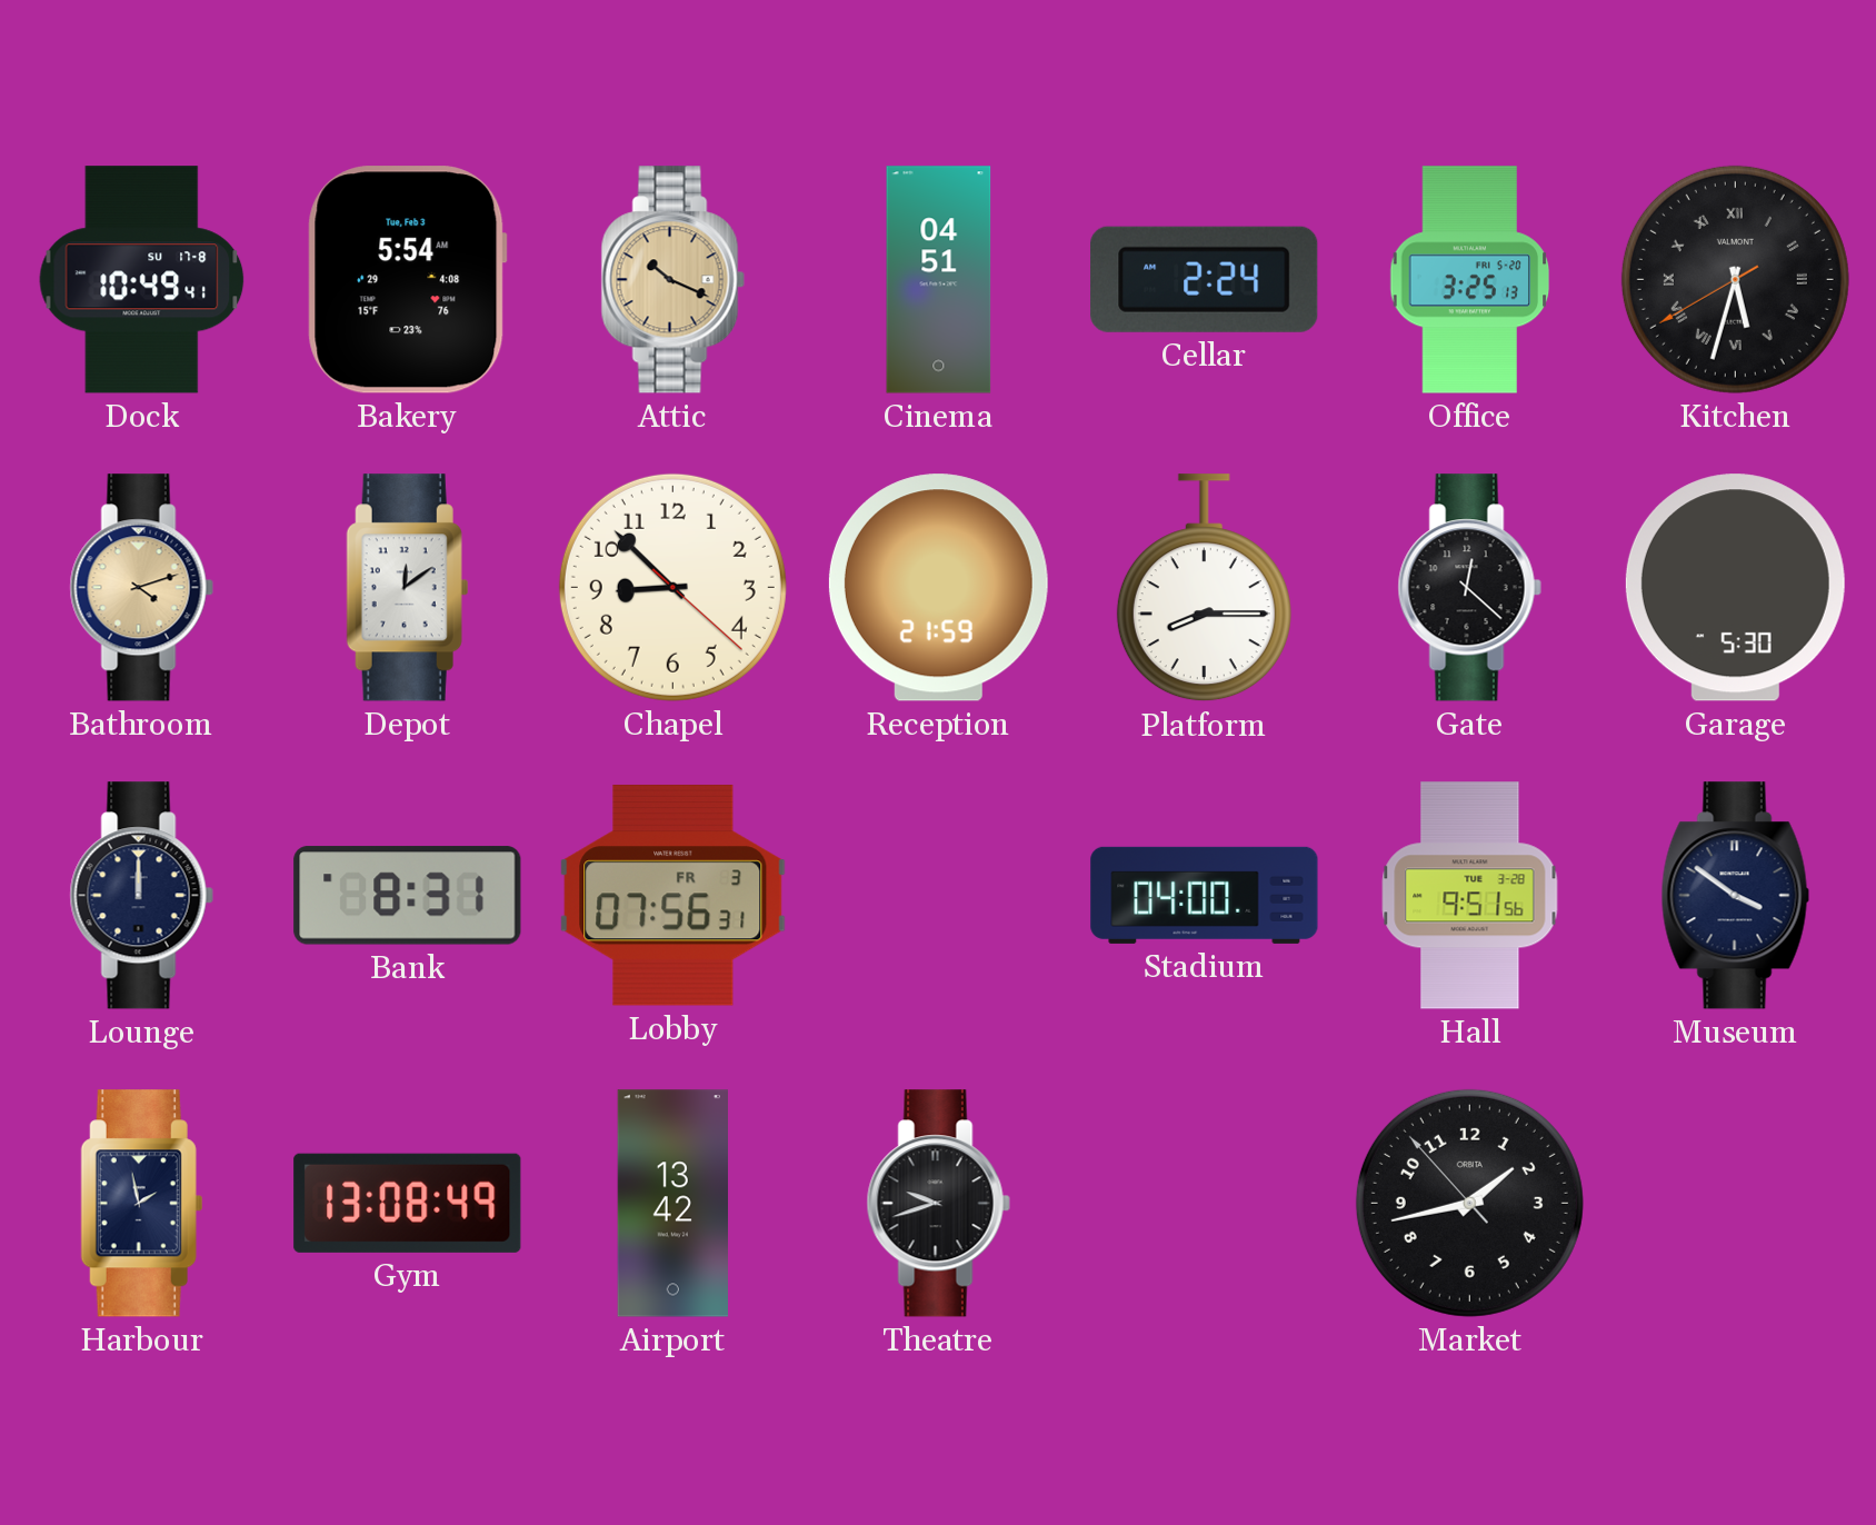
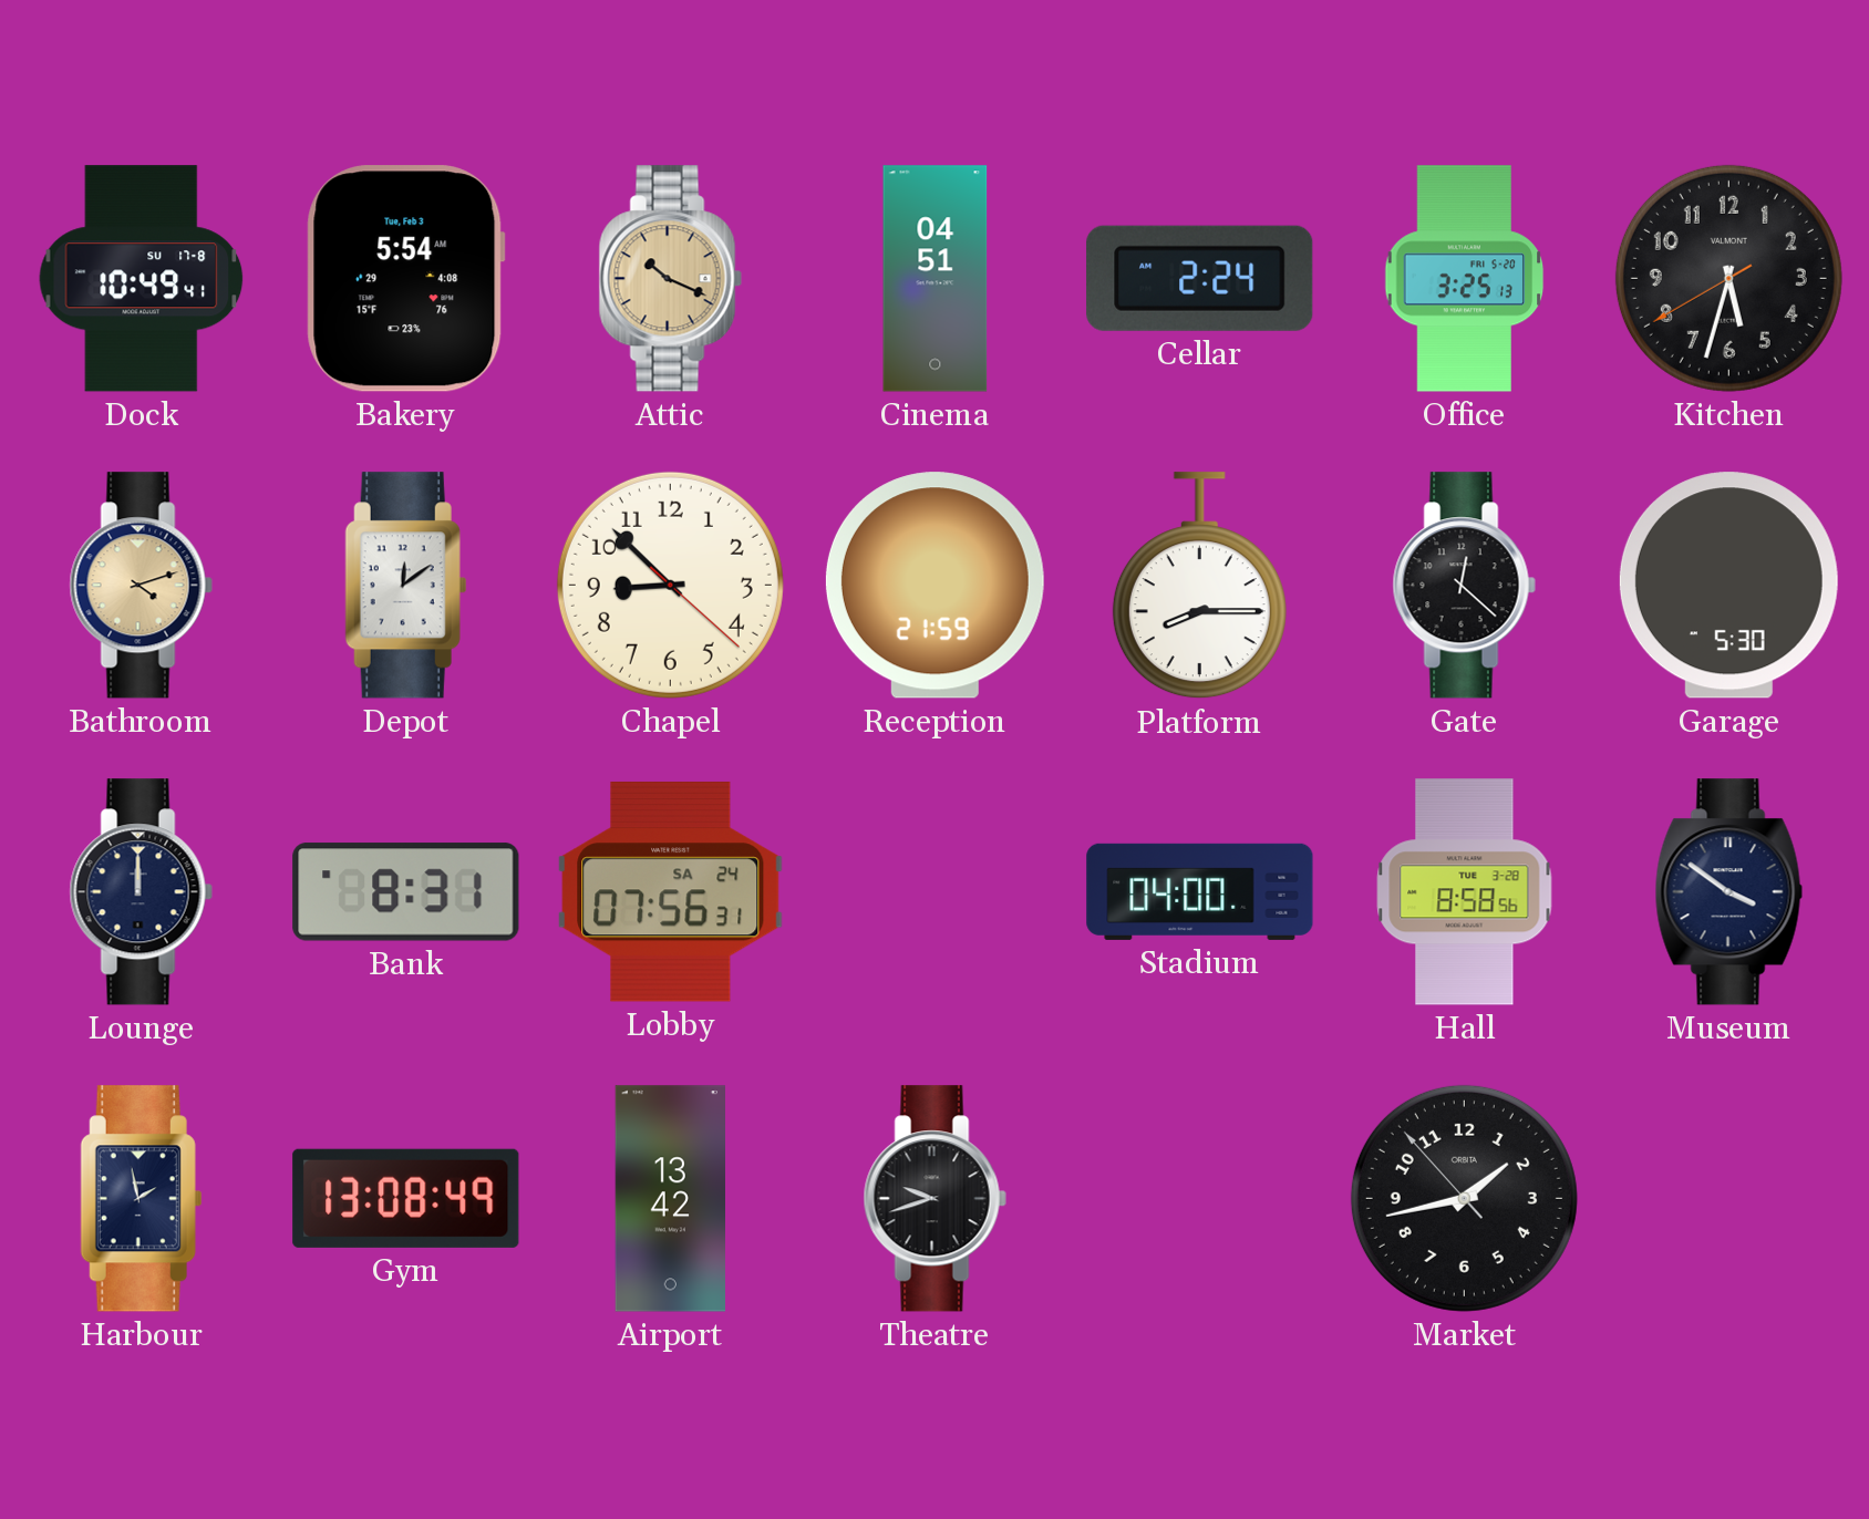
Kitchen numerals: Roman -> Arabic (1728, 278)
Lobby date: FR 3 -> SA 24 (671, 891)
Hall: 9:51 -> 8:58 (1465, 892)
